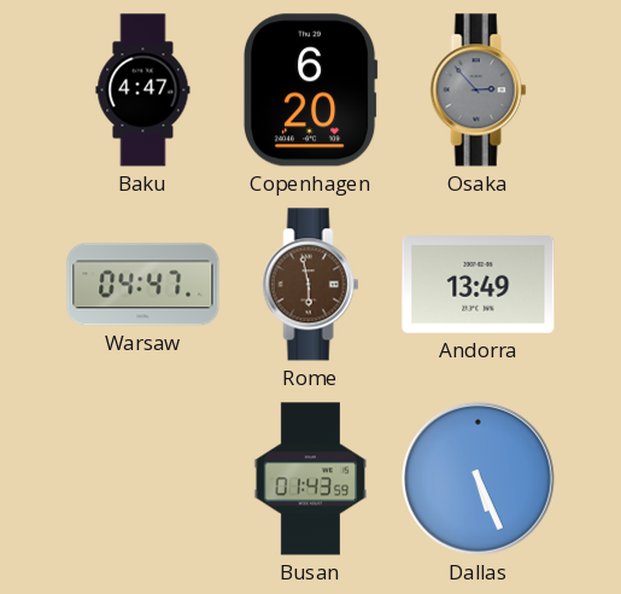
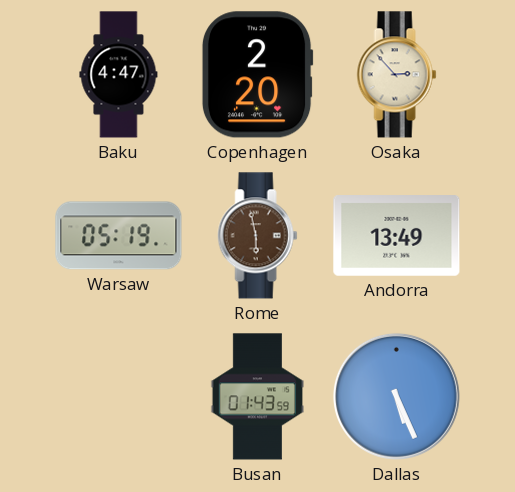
Copenhagen: 6:20 -> 2:20 (257, 75)
Osaka dial: grey -> cream (397, 75)
Warsaw: 04:47 -> 05:19 (119, 236)
